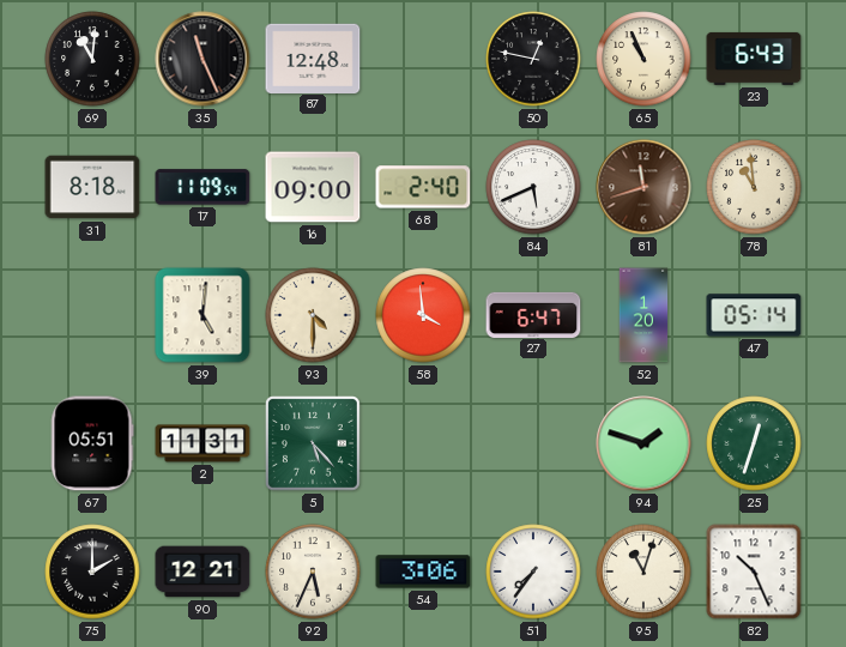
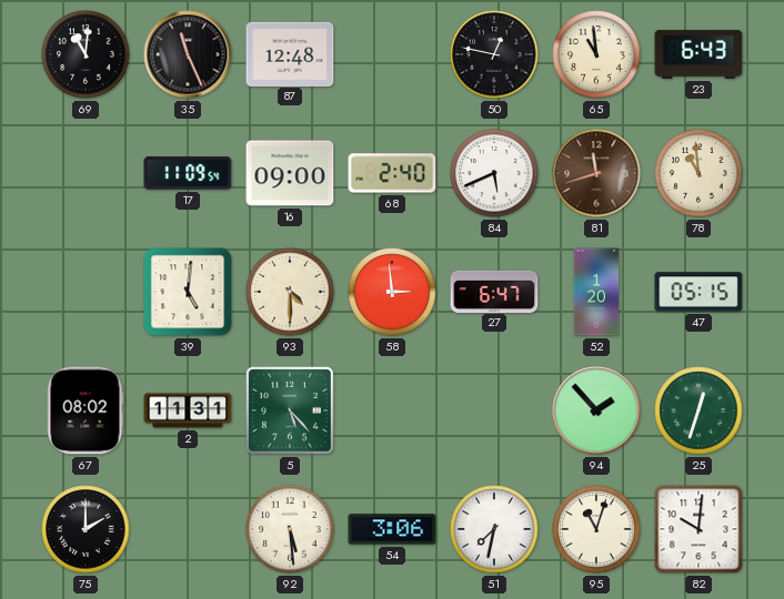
65: 10:56 -> 10:59 (596, 54)
31: 8:18 -> none (92, 187)
58: 3:59 -> 2:59 (392, 292)
47: 05:14 -> 05:15 (698, 292)
67: 05:51 -> 08:02 (86, 410)
94: 1:48 -> 1:53 (596, 410)
90: 12:21 -> none (203, 572)
92: 5:34 -> 5:29 (290, 529)
51: 7:36 -> 7:32 (494, 529)
82: 10:26 -> 10:01 (698, 529)
